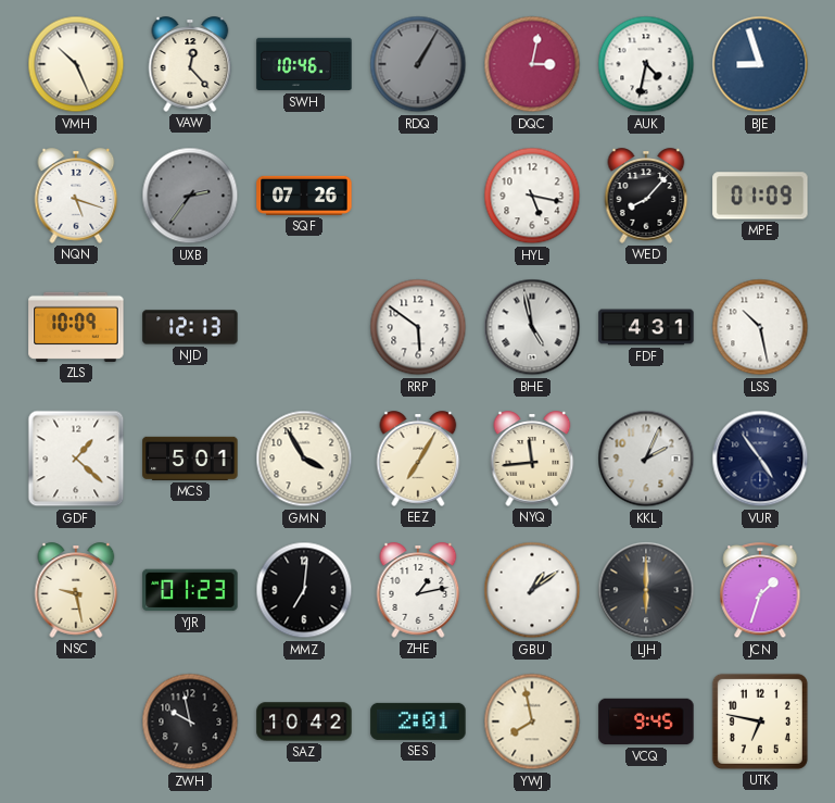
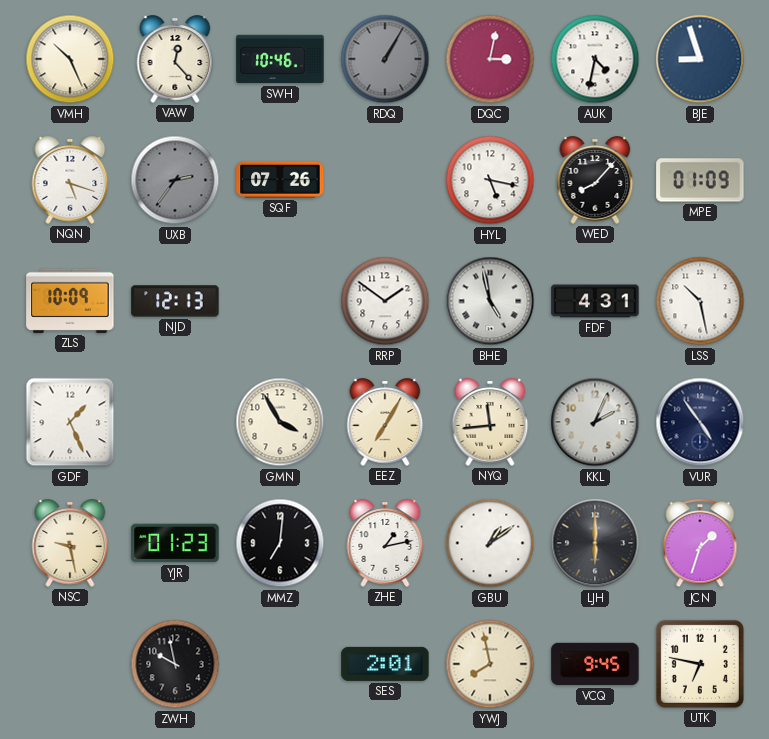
RRP: 5:51 -> 1:51 (385, 301)
GDF: 1:22 -> 1:26 (70, 422)
MCS: 5:01 -> none (190, 459)
SAZ: 10:42 -> none (304, 722)
